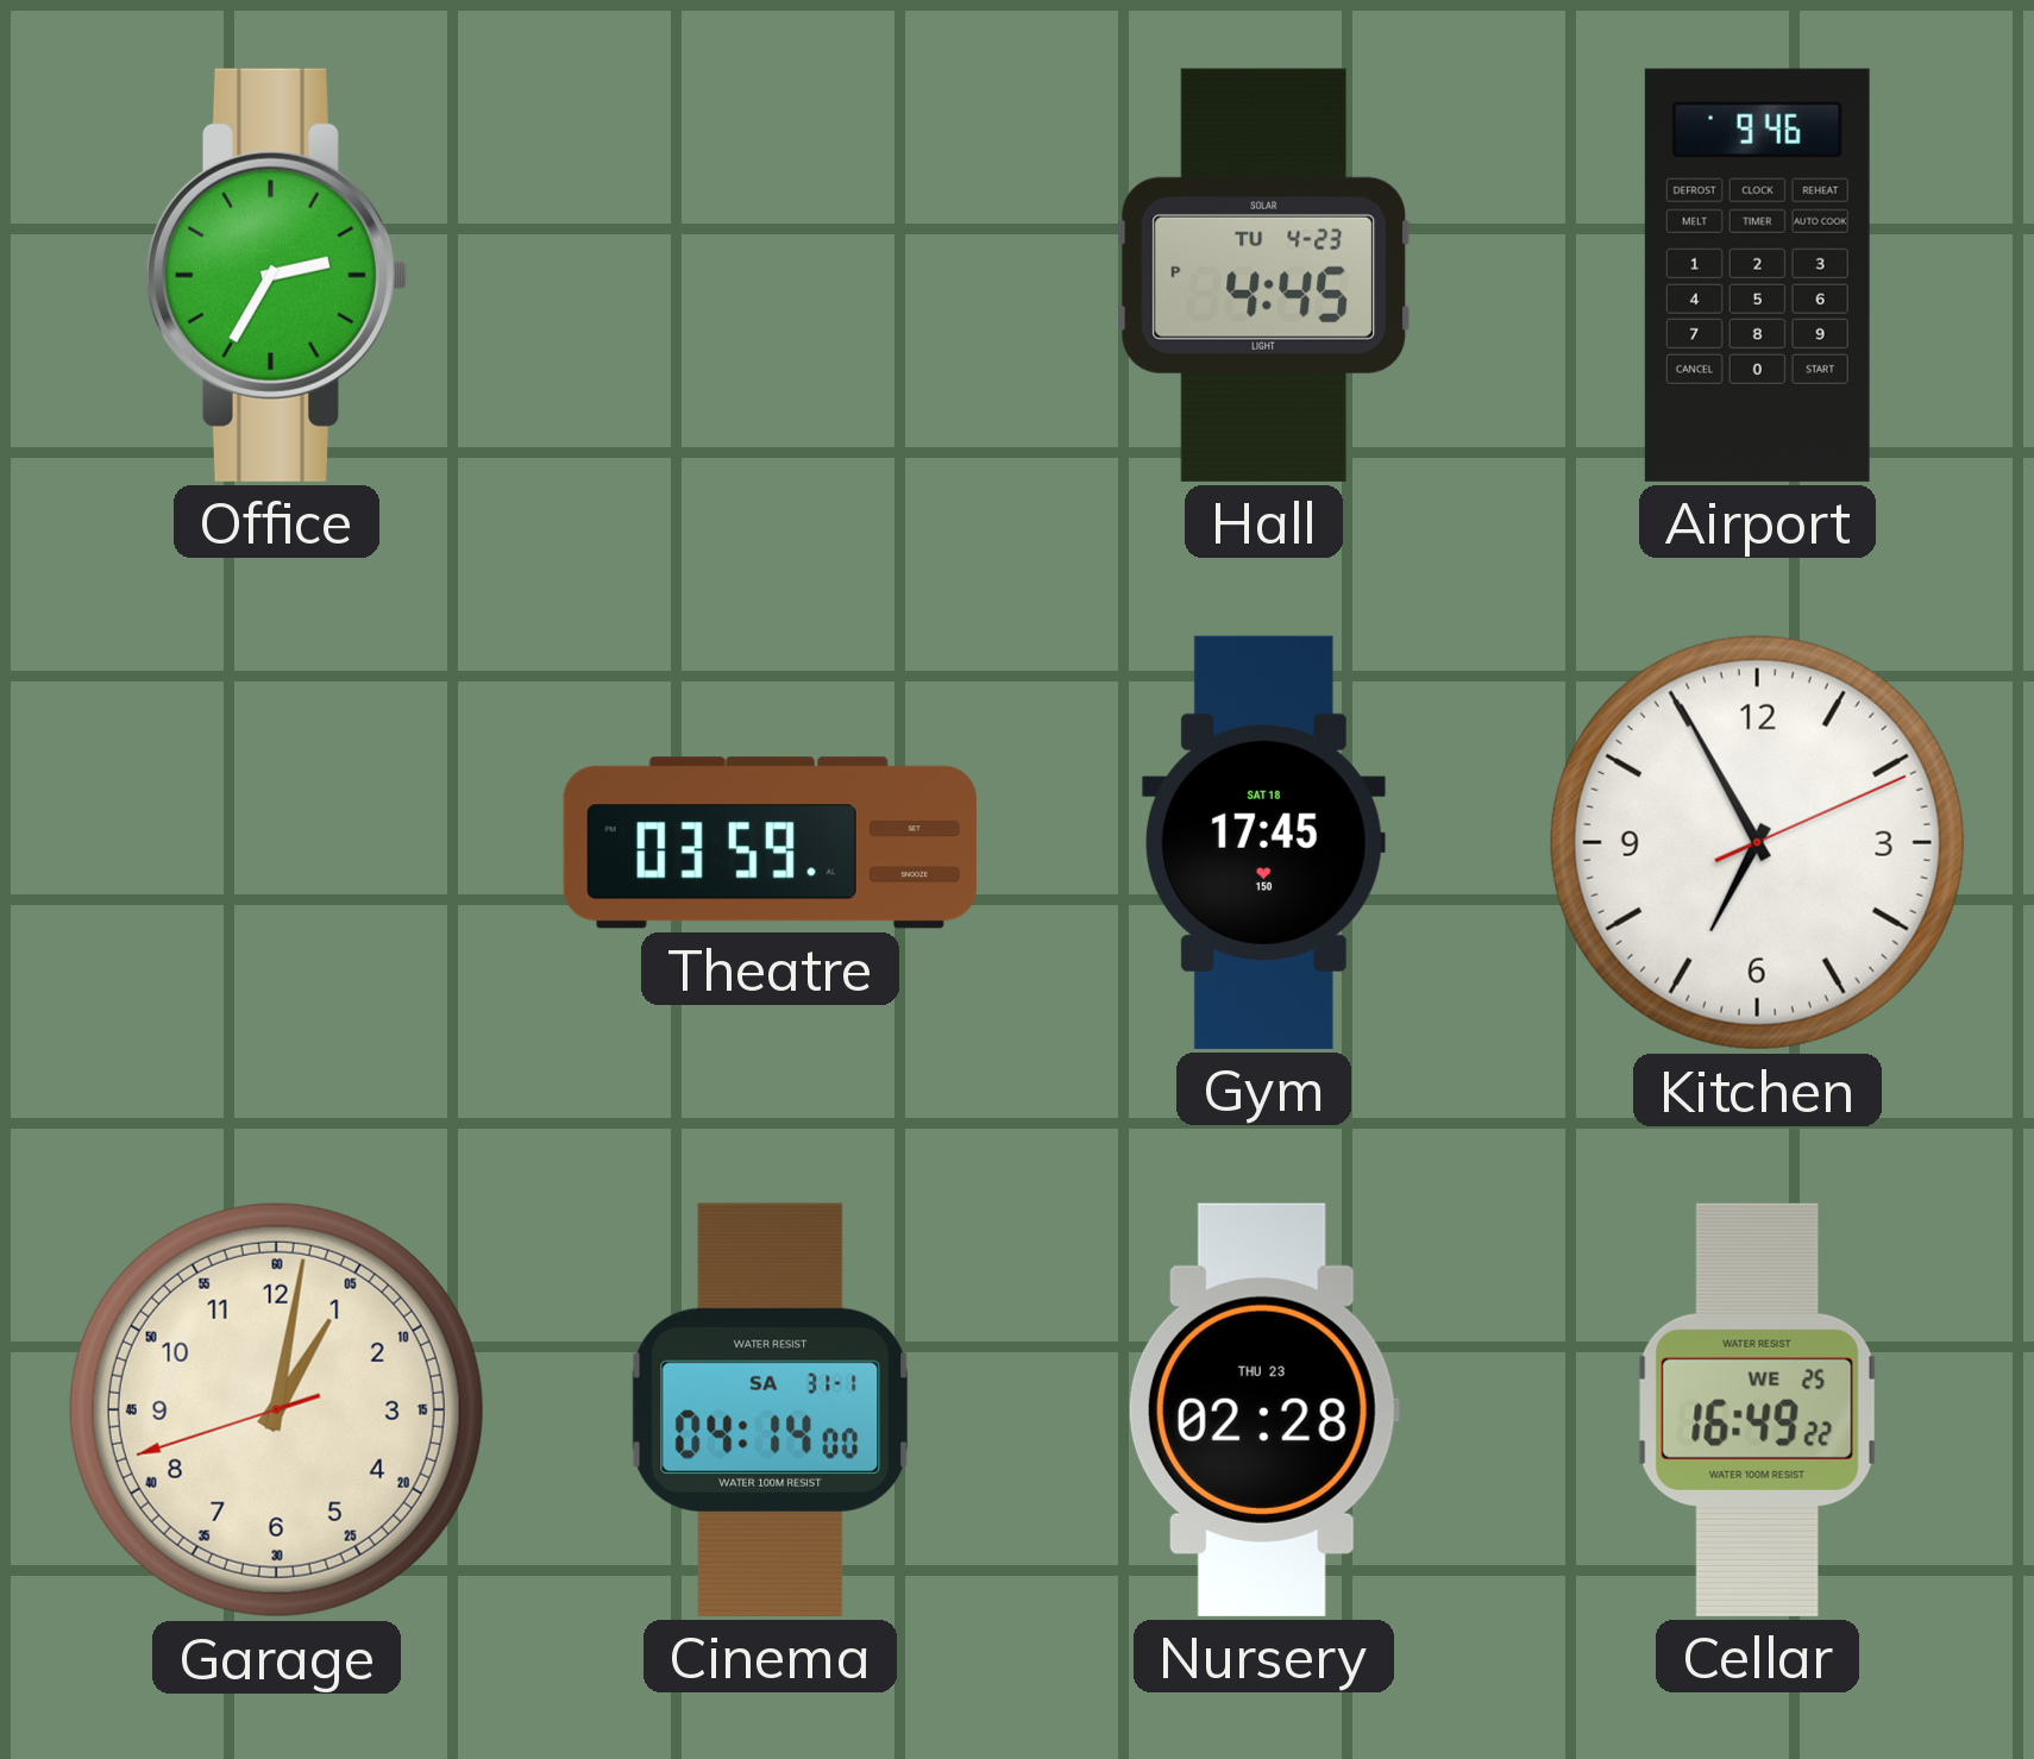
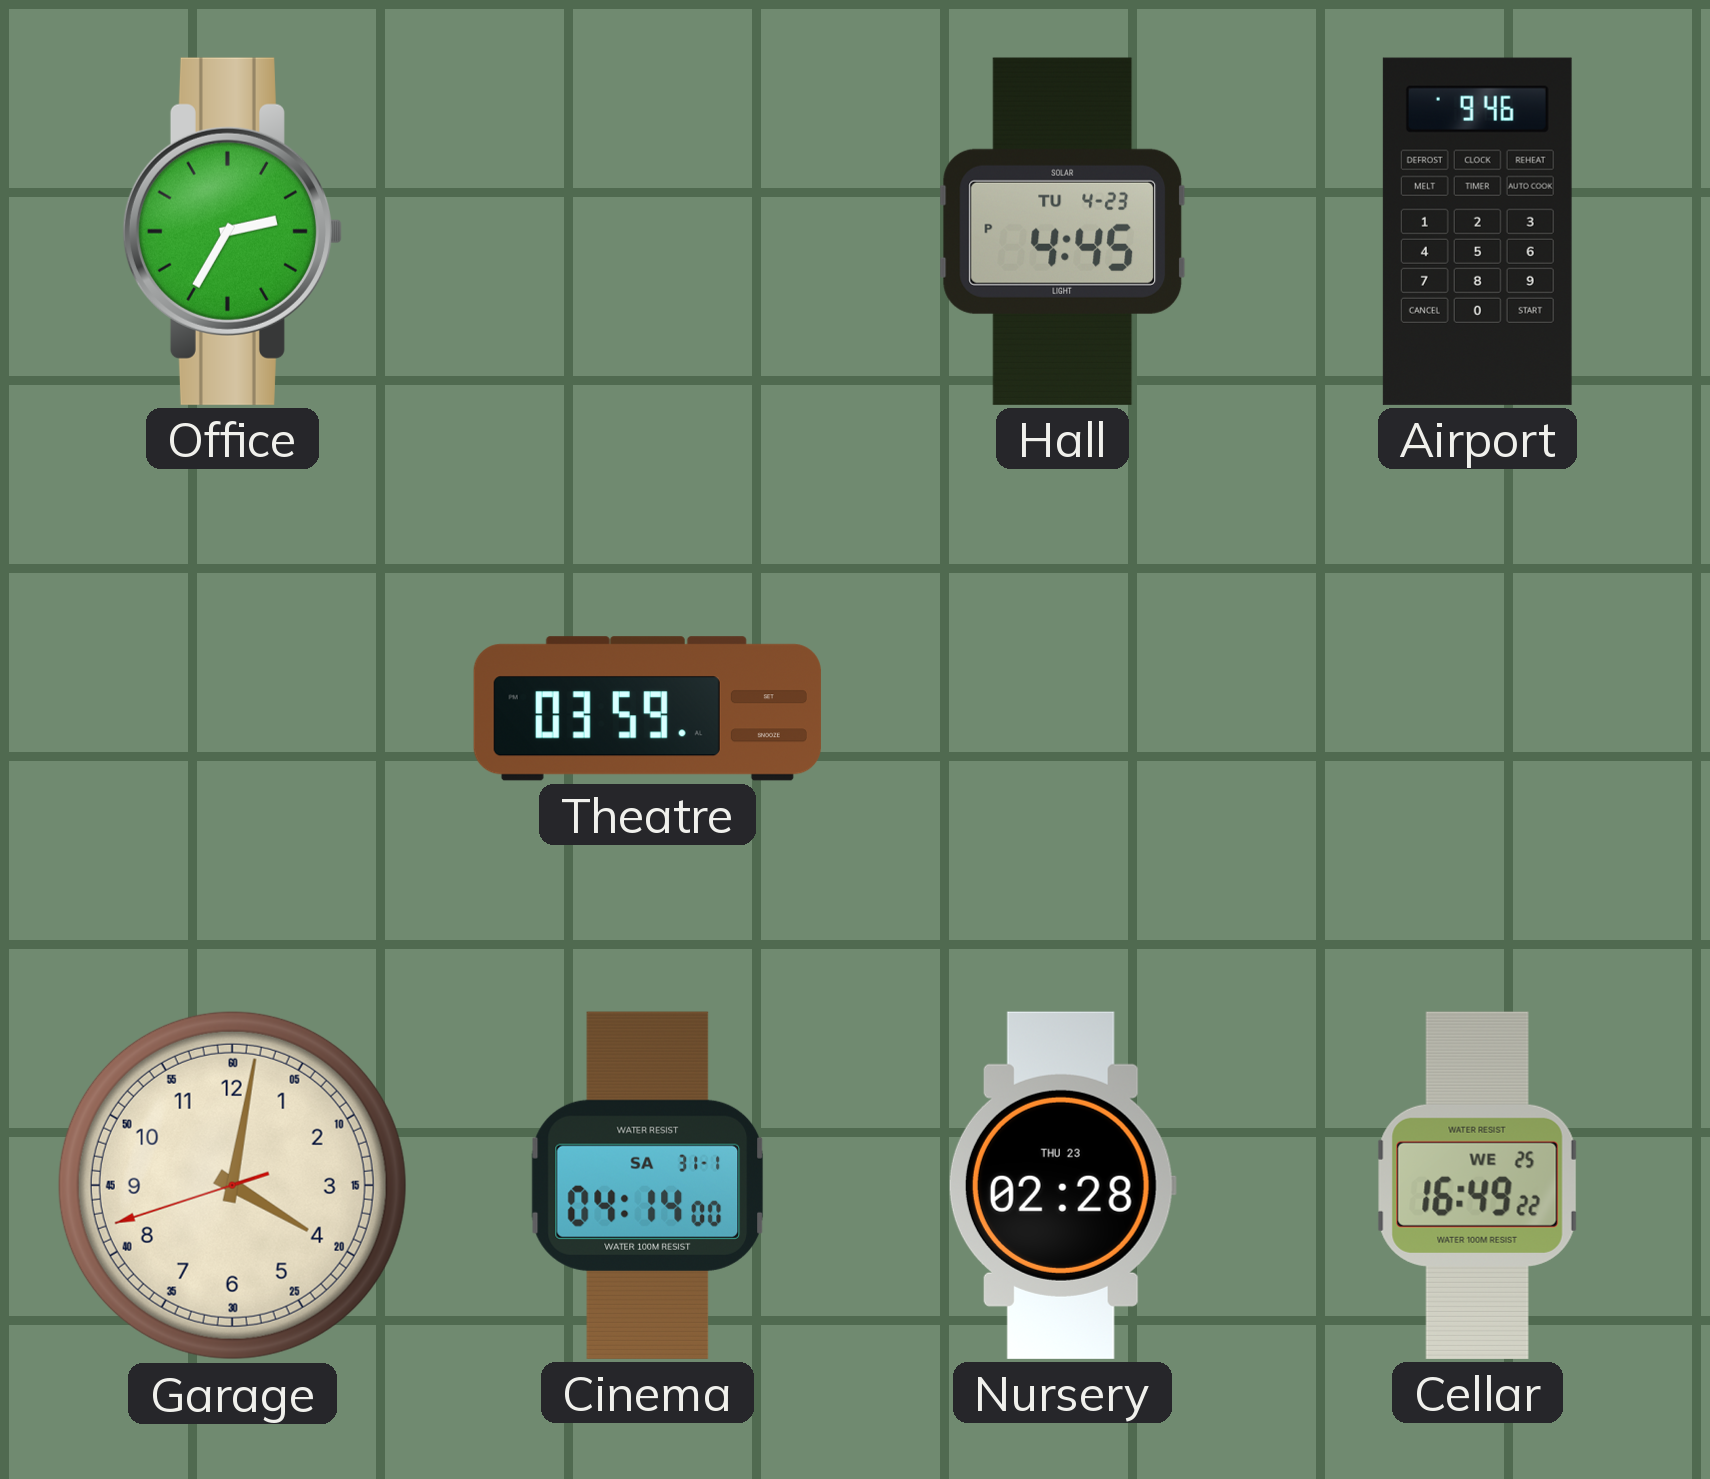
Gym: 17:45 -> none (1263, 842)
Kitchen: 6:55 -> none (1757, 842)
Garage: 1:01 -> 4:01 (232, 1185)
